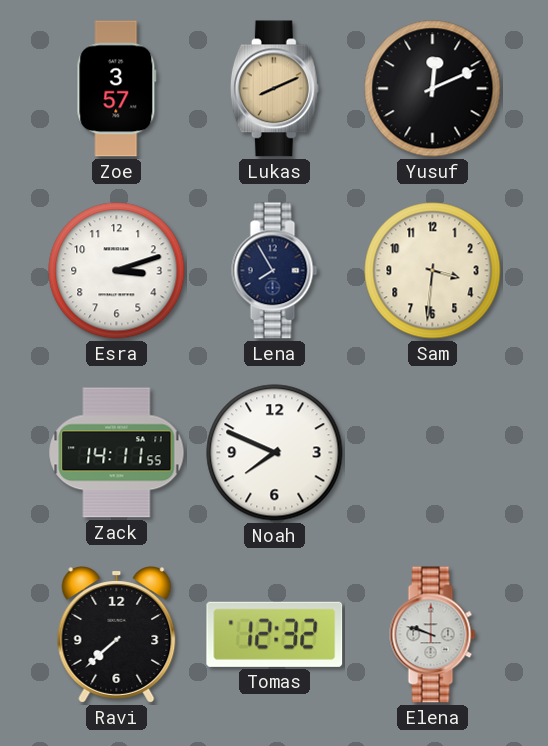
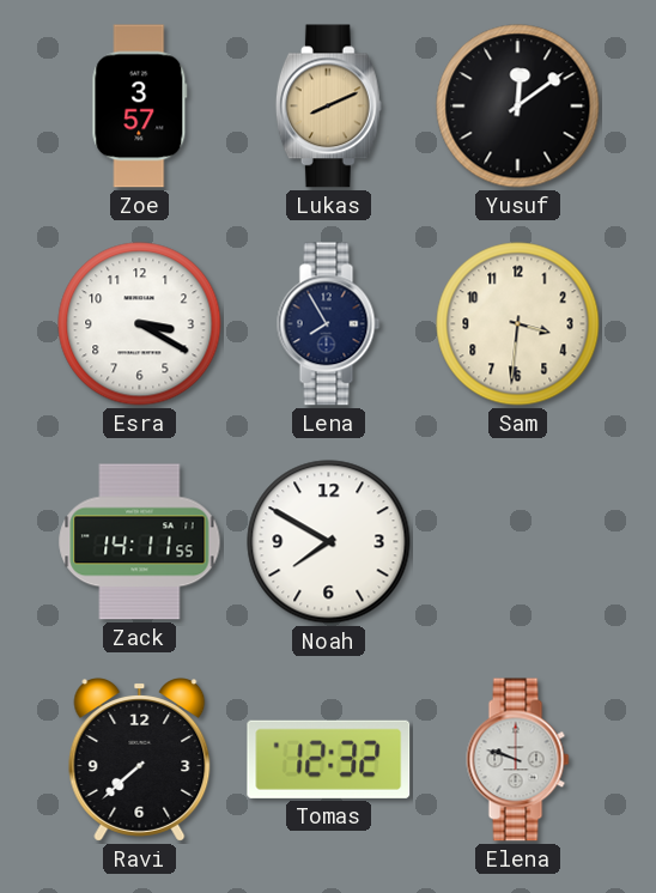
Yusuf: 12:11 -> 12:09 (518, 107)
Esra: 3:12 -> 3:20 (140, 324)
Noah: 7:49 -> 7:50 (329, 542)
